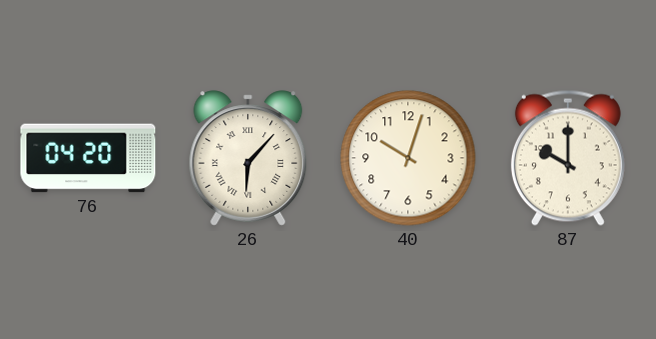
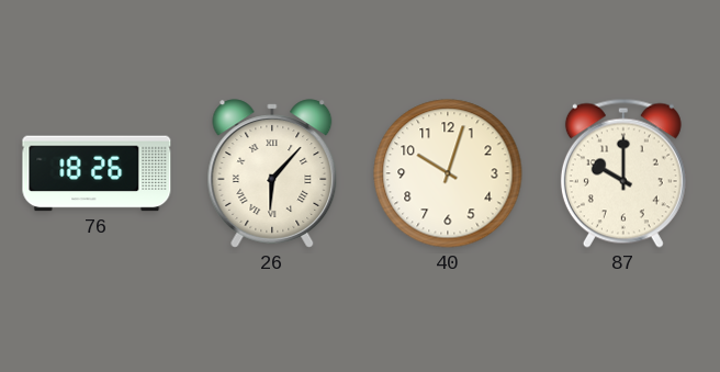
76: 04:20 -> 18:26 (97, 173)
